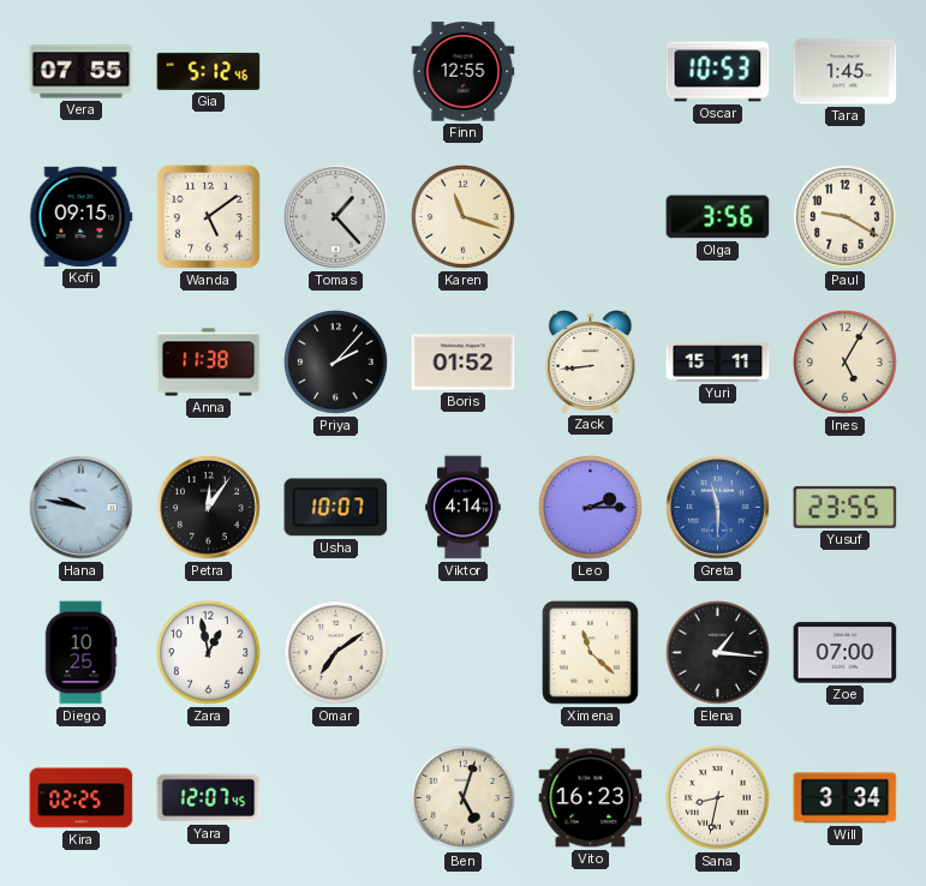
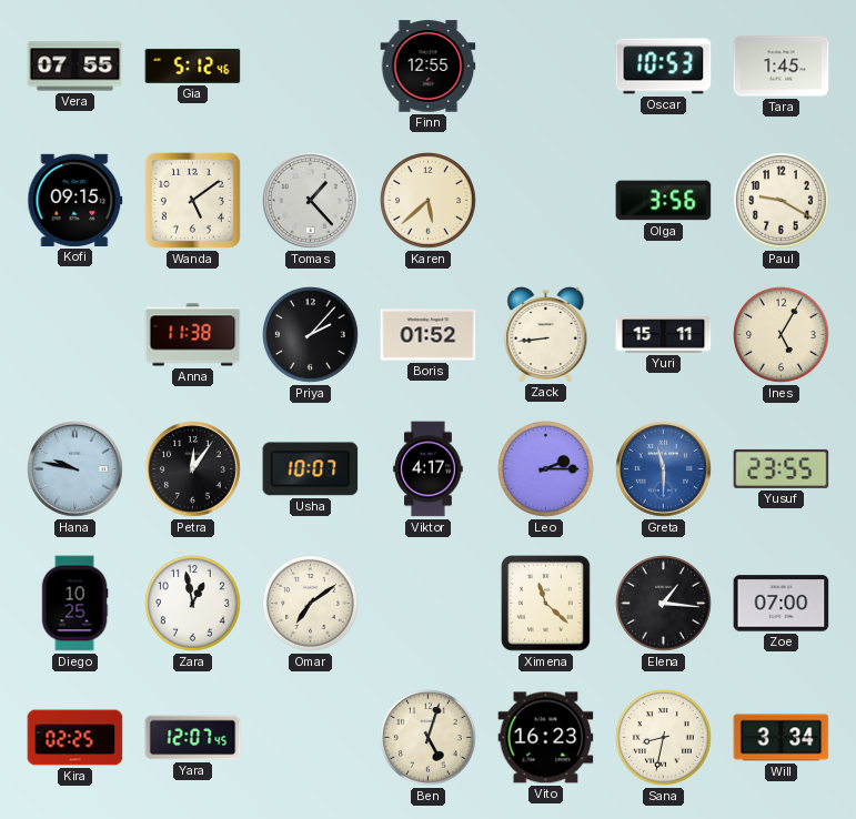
Karen: 11:18 -> 5:38 (429, 201)
Viktor: 4:14 -> 4:17 (429, 469)
